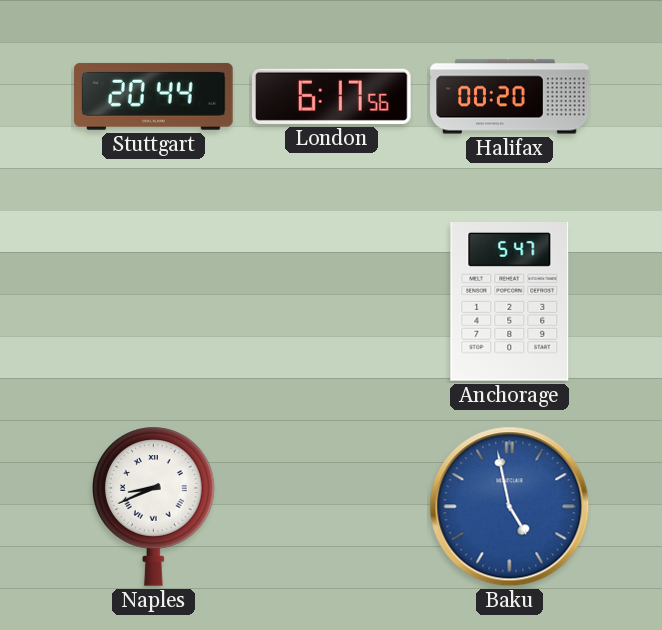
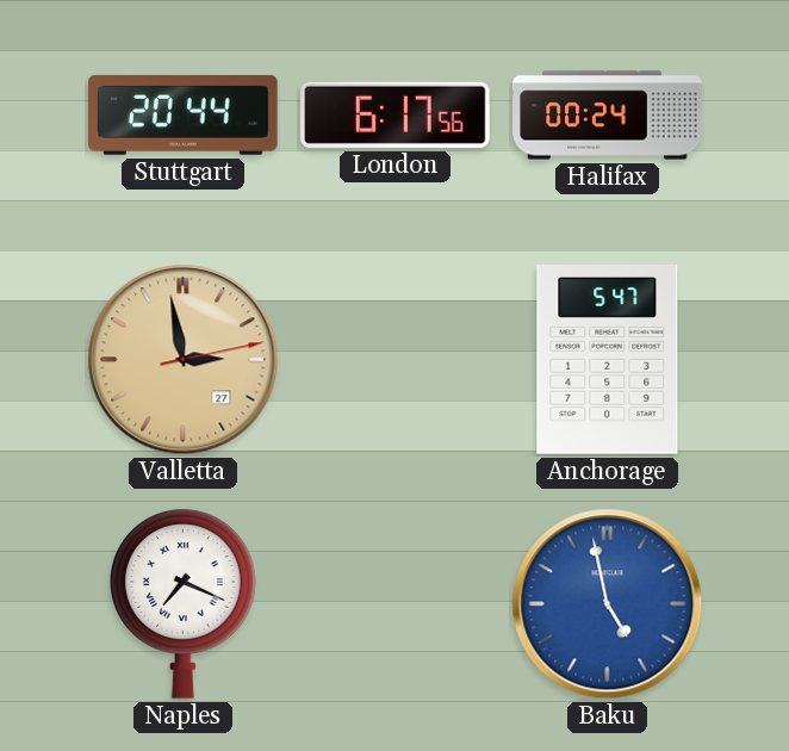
Halifax: 00:20 -> 00:24 (608, 116)
Valletta: none -> 2:58 (184, 360)
Naples: 8:41 -> 7:19 (184, 603)
